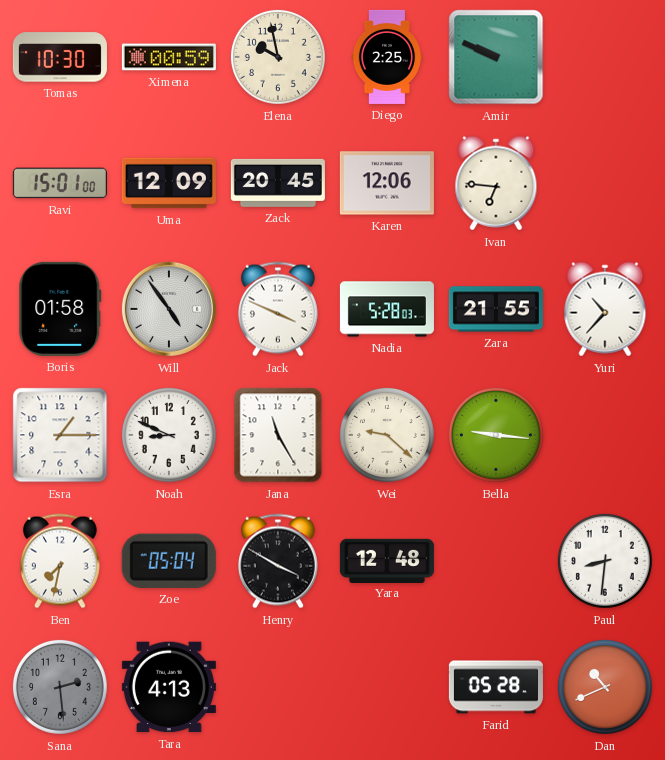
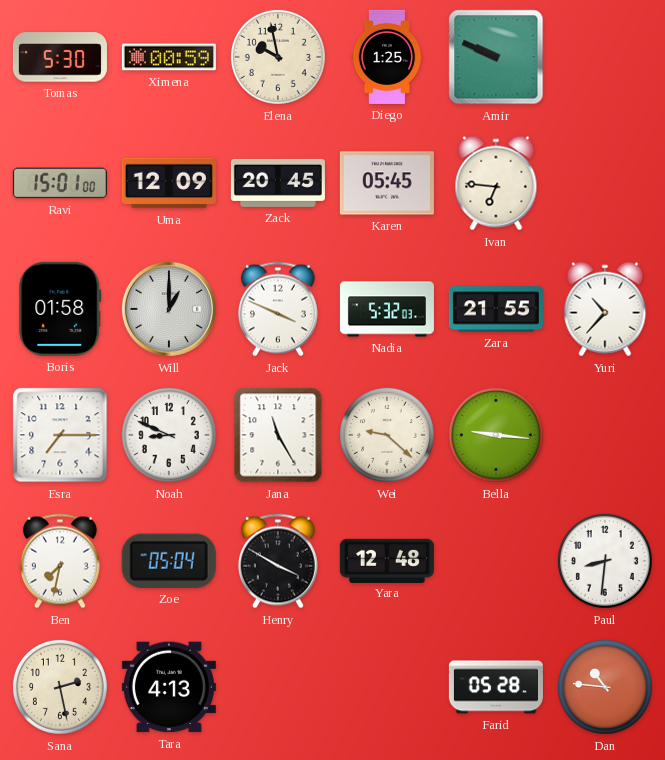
Tomas: 10:30 -> 5:30 (60, 57)
Diego: 2:25 -> 1:25 (387, 57)
Karen: 12:06 -> 05:45 (387, 183)
Will: 4:54 -> 1:00 (169, 309)
Nadia: 5:28 -> 5:32 (387, 309)
Esra: 1:15 -> 7:15 (60, 435)
Sana: 2:29 -> 2:28 (60, 687)
Sana dial: grey -> cream (60, 687)
Dan: 10:41 -> 10:46 (605, 687)
